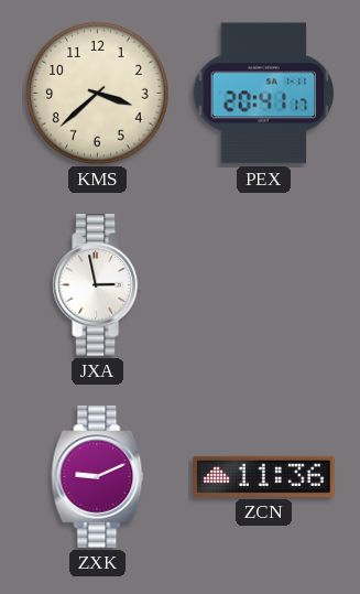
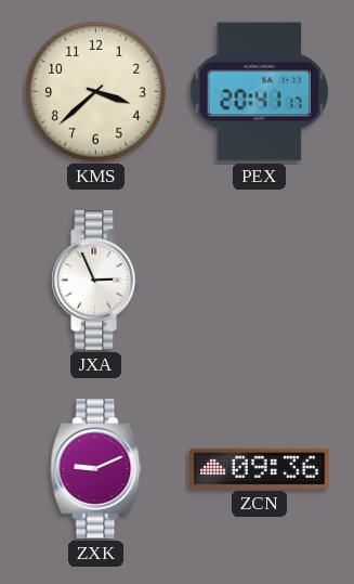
JXA: 2:58 -> 2:56 (95, 281)
ZCN: 11:36 -> 09:36 (260, 468)
